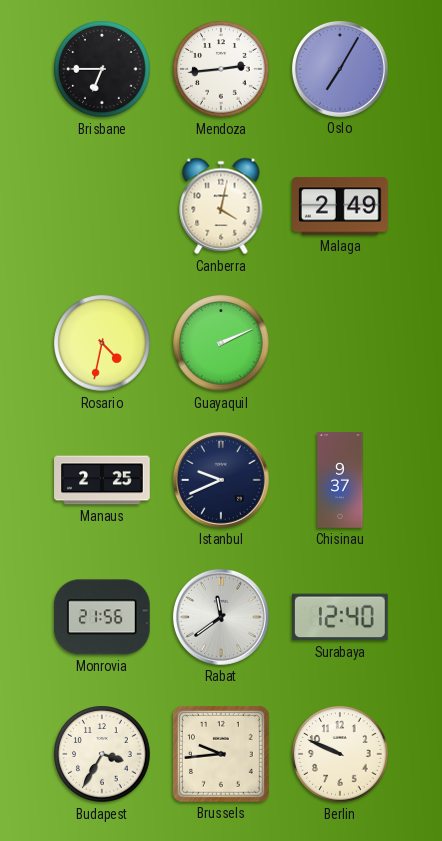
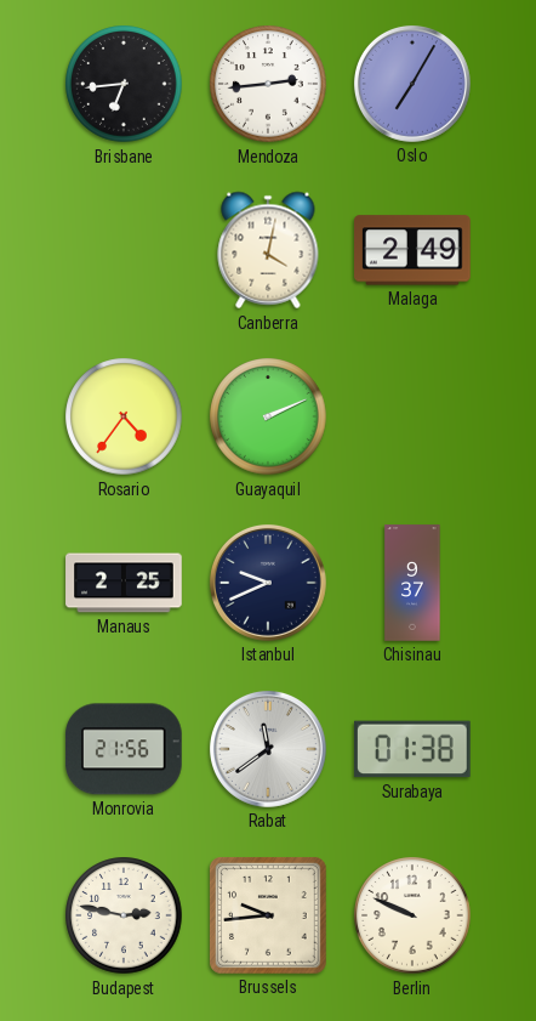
Brisbane: 6:45 -> 6:44 (124, 84)
Rosario: 4:32 -> 4:36 (124, 416)
Surabaya: 12:40 -> 01:38 (412, 749)
Budapest: 3:35 -> 2:47 (124, 915)
